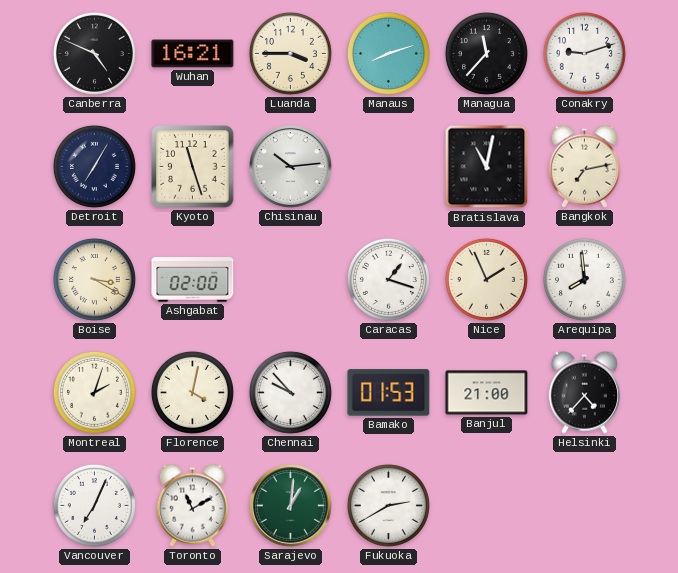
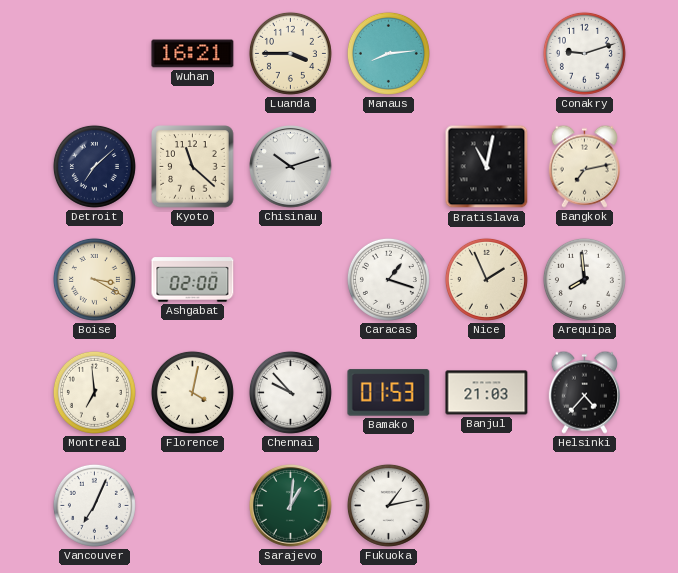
Canberra: 4:49 -> none (94, 53)
Manaus: 8:12 -> 8:14 (388, 53)
Managua: 11:37 -> none (486, 53)
Detroit: 7:05 -> 7:08 (94, 166)
Kyoto: 11:27 -> 11:22 (193, 167)
Chisinau: 10:14 -> 10:12 (291, 167)
Montreal: 2:03 -> 6:59 (94, 392)
Banjul: 21:00 -> 21:03 (487, 393)
Toronto: 11:10 -> none (192, 505)
Fukuoka: 2:40 -> 1:13 (388, 505)
